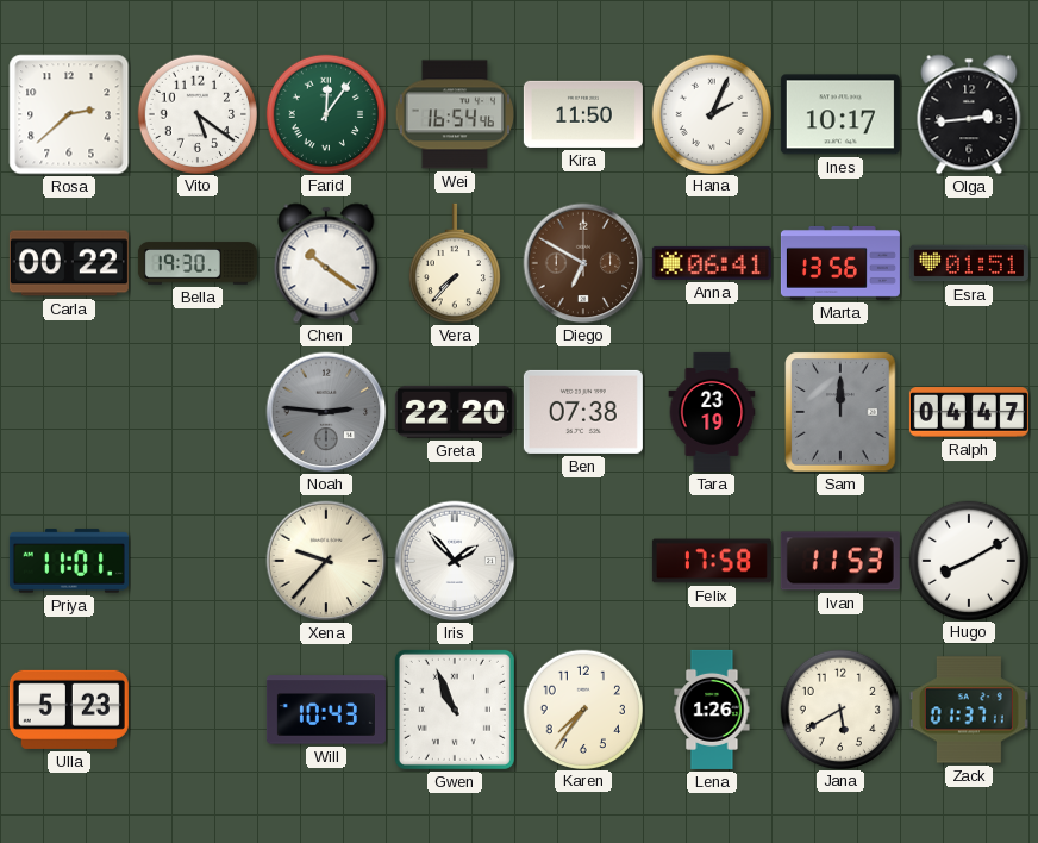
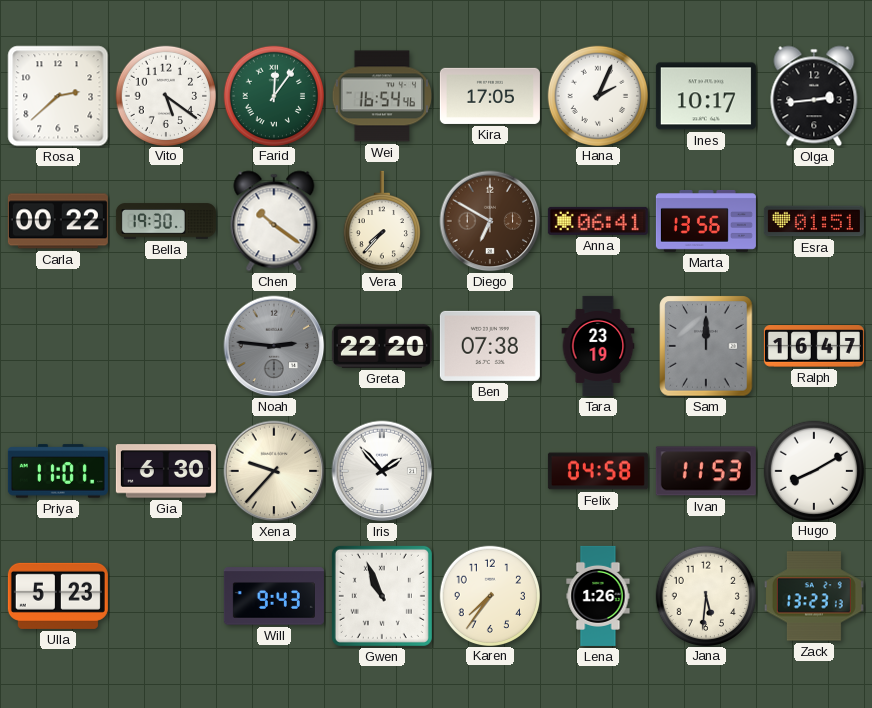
Kira: 11:50 -> 17:05 (490, 96)
Ralph: 04:47 -> 16:47 (814, 346)
Gia: none -> 6:30 (166, 471)
Felix: 17:58 -> 04:58 (598, 471)
Will: 10:43 -> 9:43 (274, 596)
Jana: 5:40 -> 5:31 (705, 595)
Zack: 01:37 -> 13:23 (814, 596)
